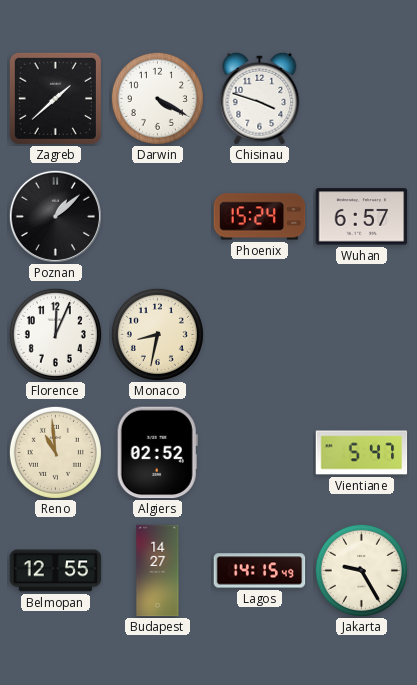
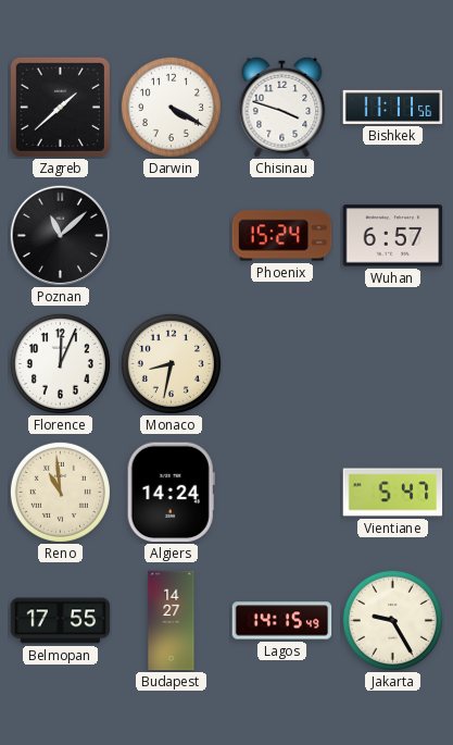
Bishkek: none -> 11:11 (393, 107)
Poznan: 1:08 -> 11:08 (60, 235)
Algiers: 02:52 -> 14:24 (171, 493)
Belmopan: 12:55 -> 17:55 (61, 621)
